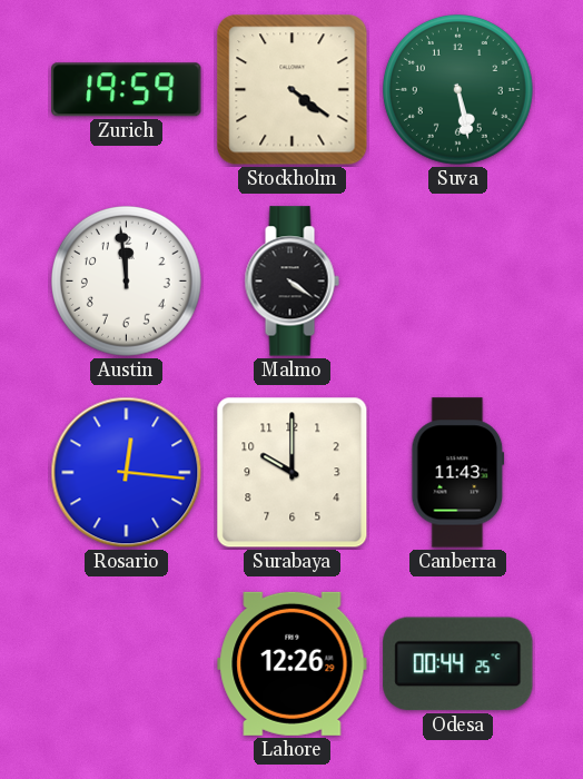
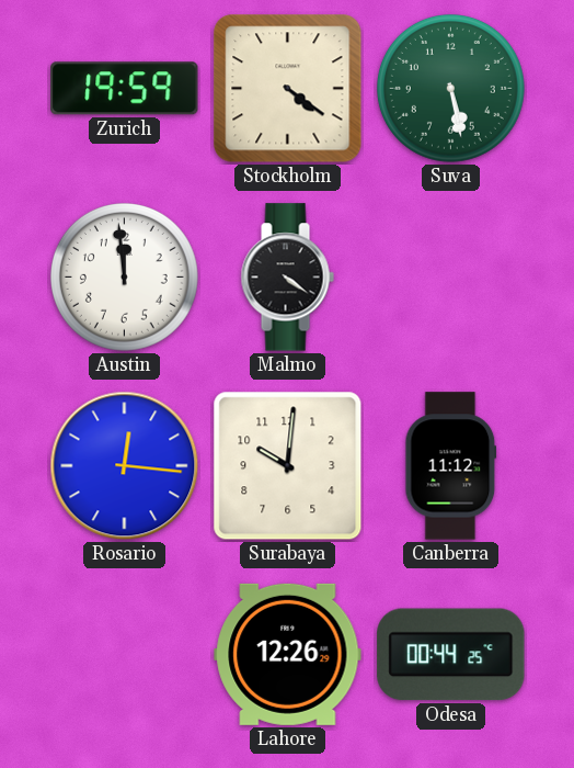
Surabaya: 10:00 -> 10:01 (288, 466)
Canberra: 11:43 -> 11:12 (451, 466)
